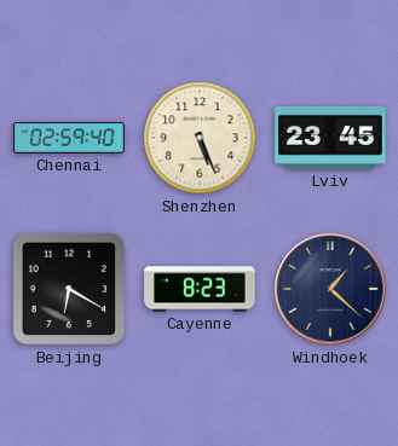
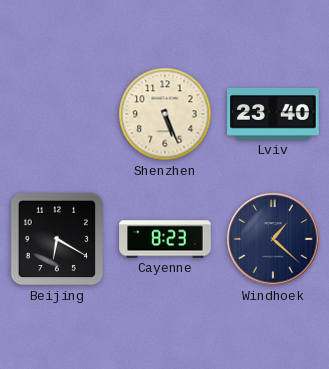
Chennai: 02:59 -> none (69, 138)
Lviv: 23:45 -> 23:40 (273, 115)
